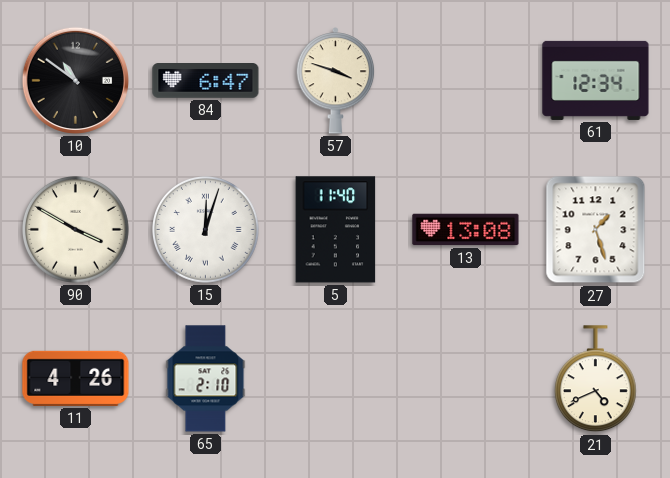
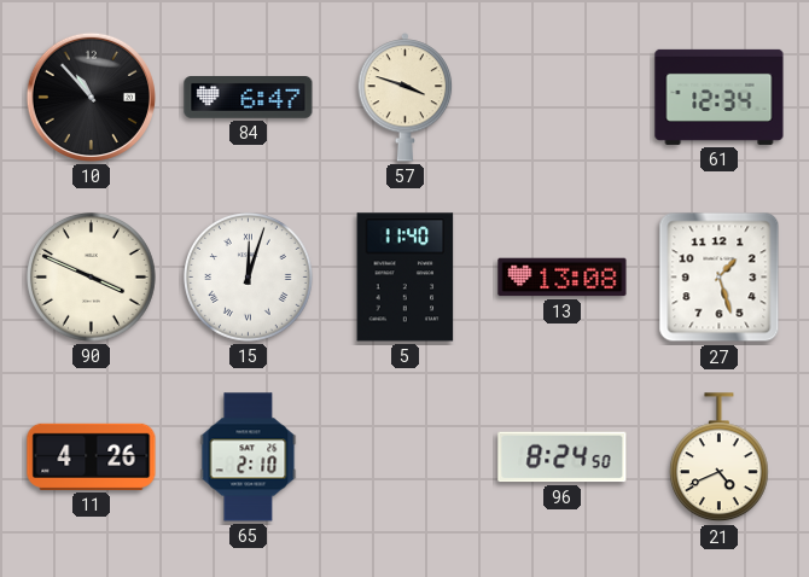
10: 10:51 -> 10:53 (91, 97)
90: 3:50 -> 3:49 (92, 278)
96: none -> 8:24 (563, 457)
